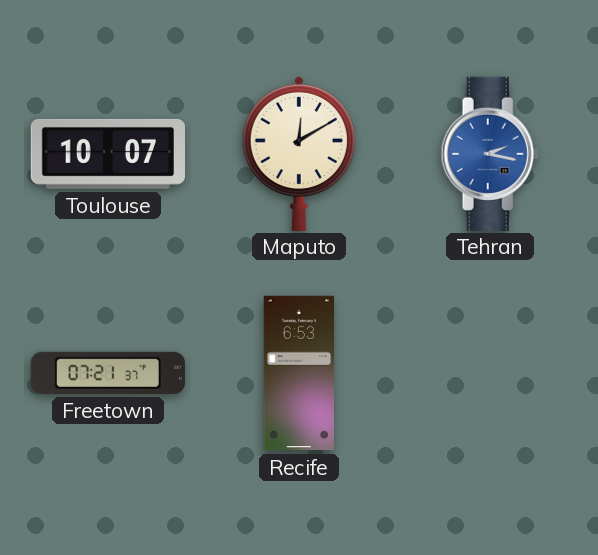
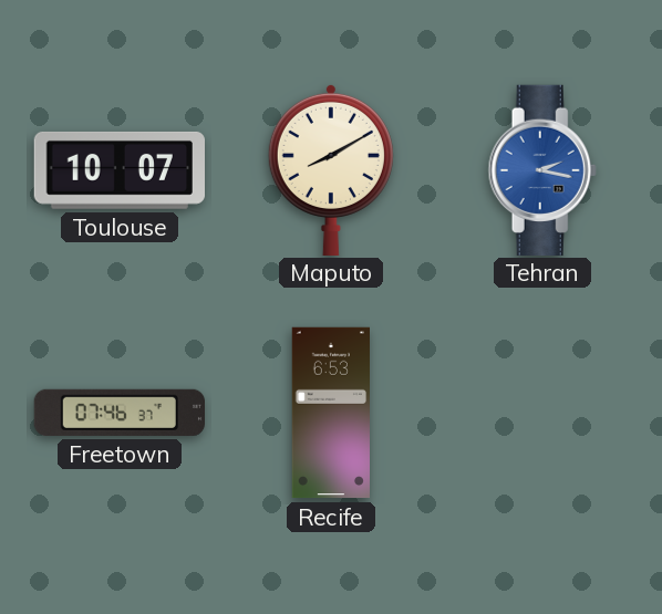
Maputo: 12:10 -> 8:10 (331, 169)
Freetown: 07:21 -> 07:46 (118, 413)
